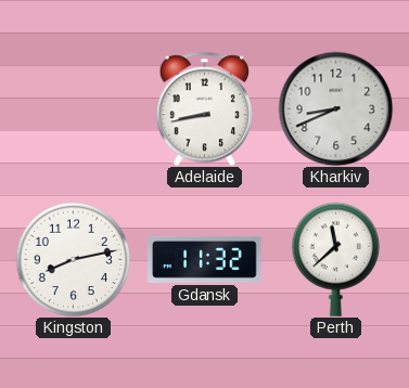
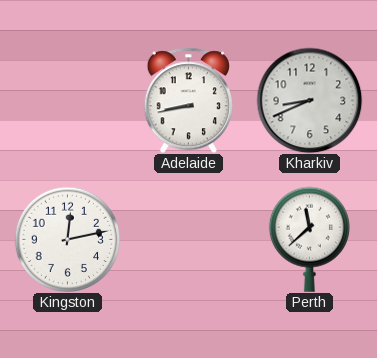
Kingston: 8:13 -> 12:13 (67, 239)
Gdansk: 11:32 -> none (205, 259)
